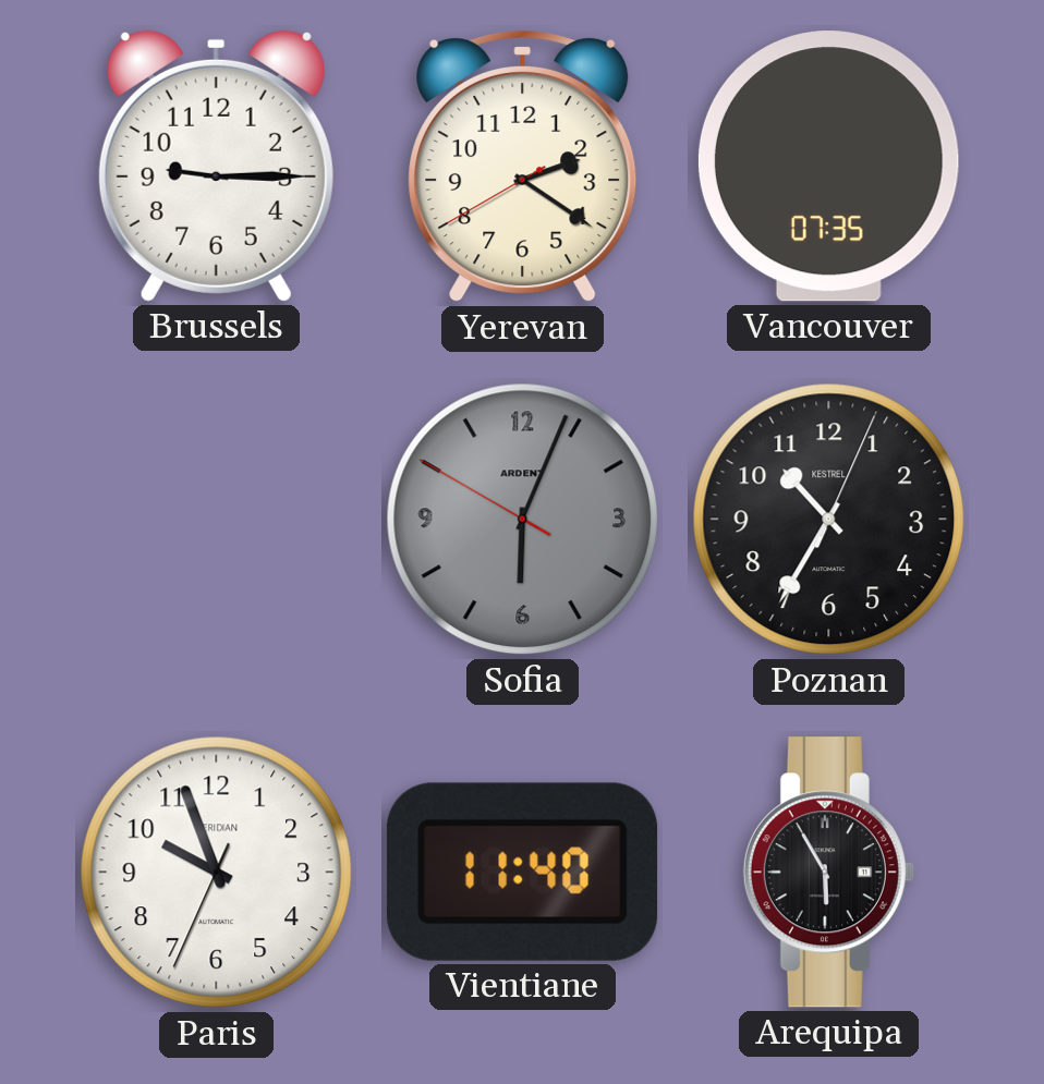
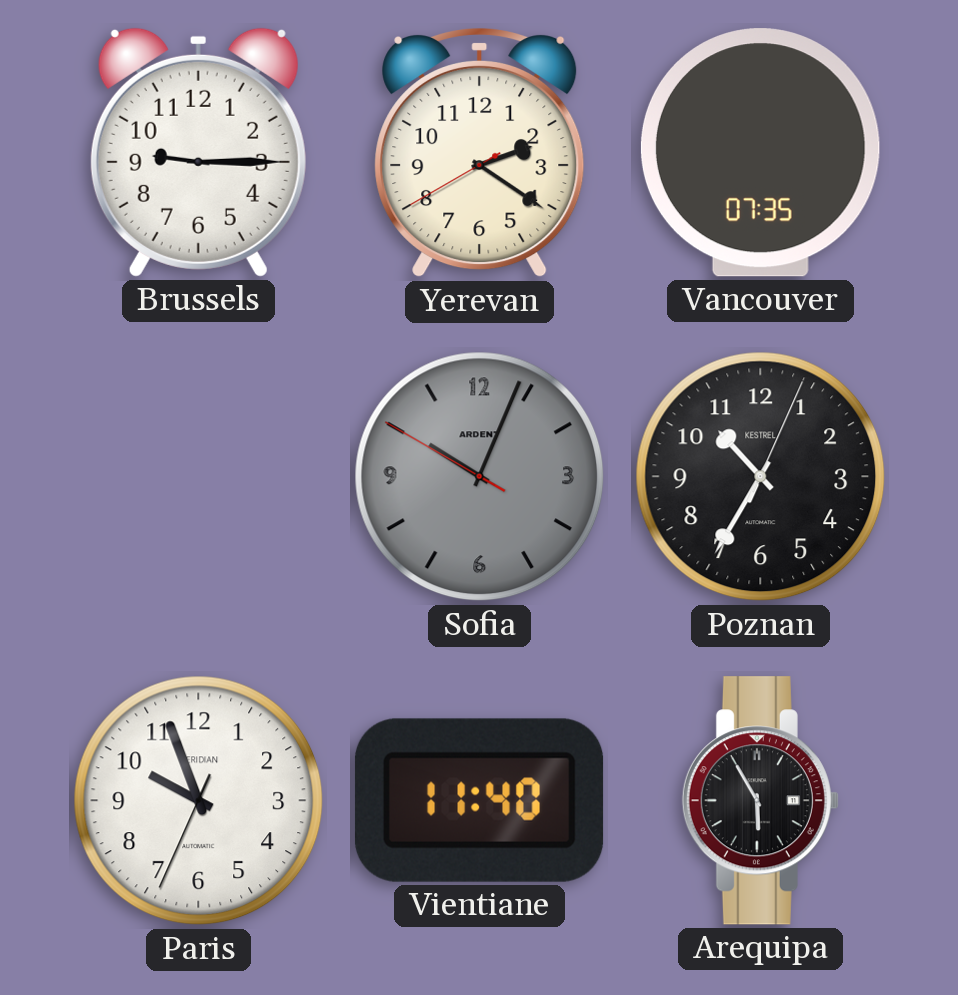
Sofia: 6:03 -> 10:03 (480, 477)
